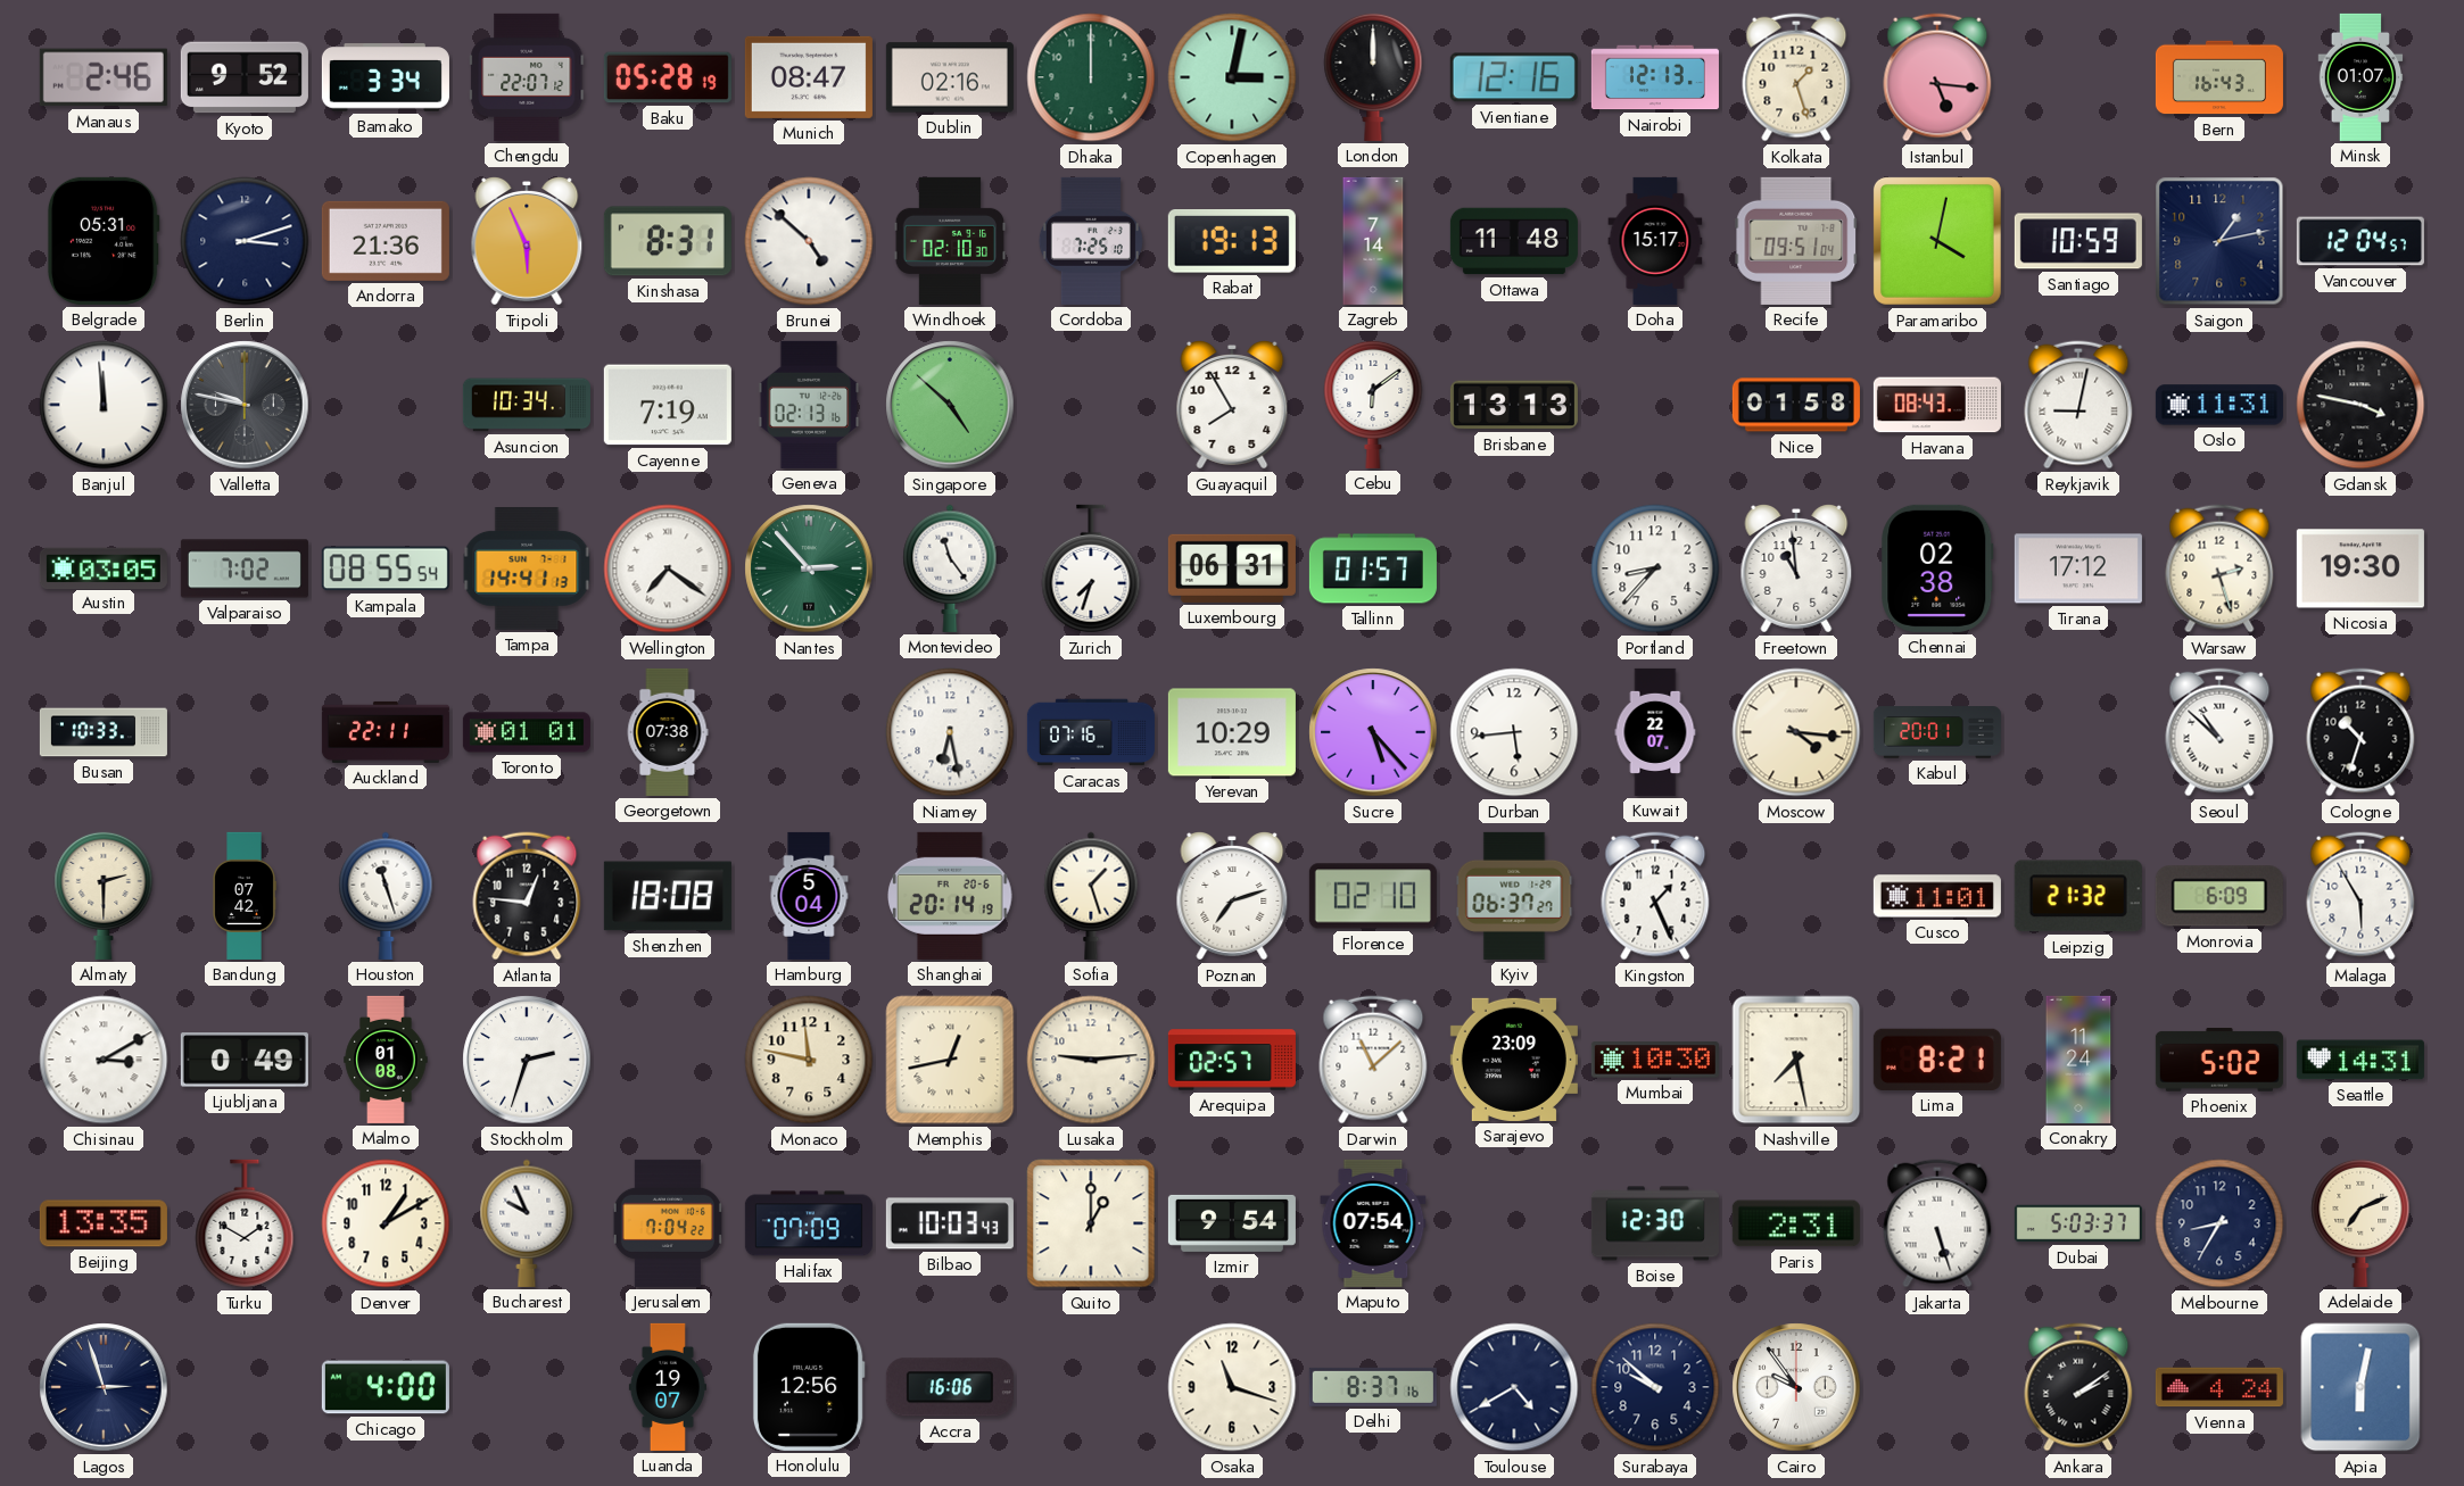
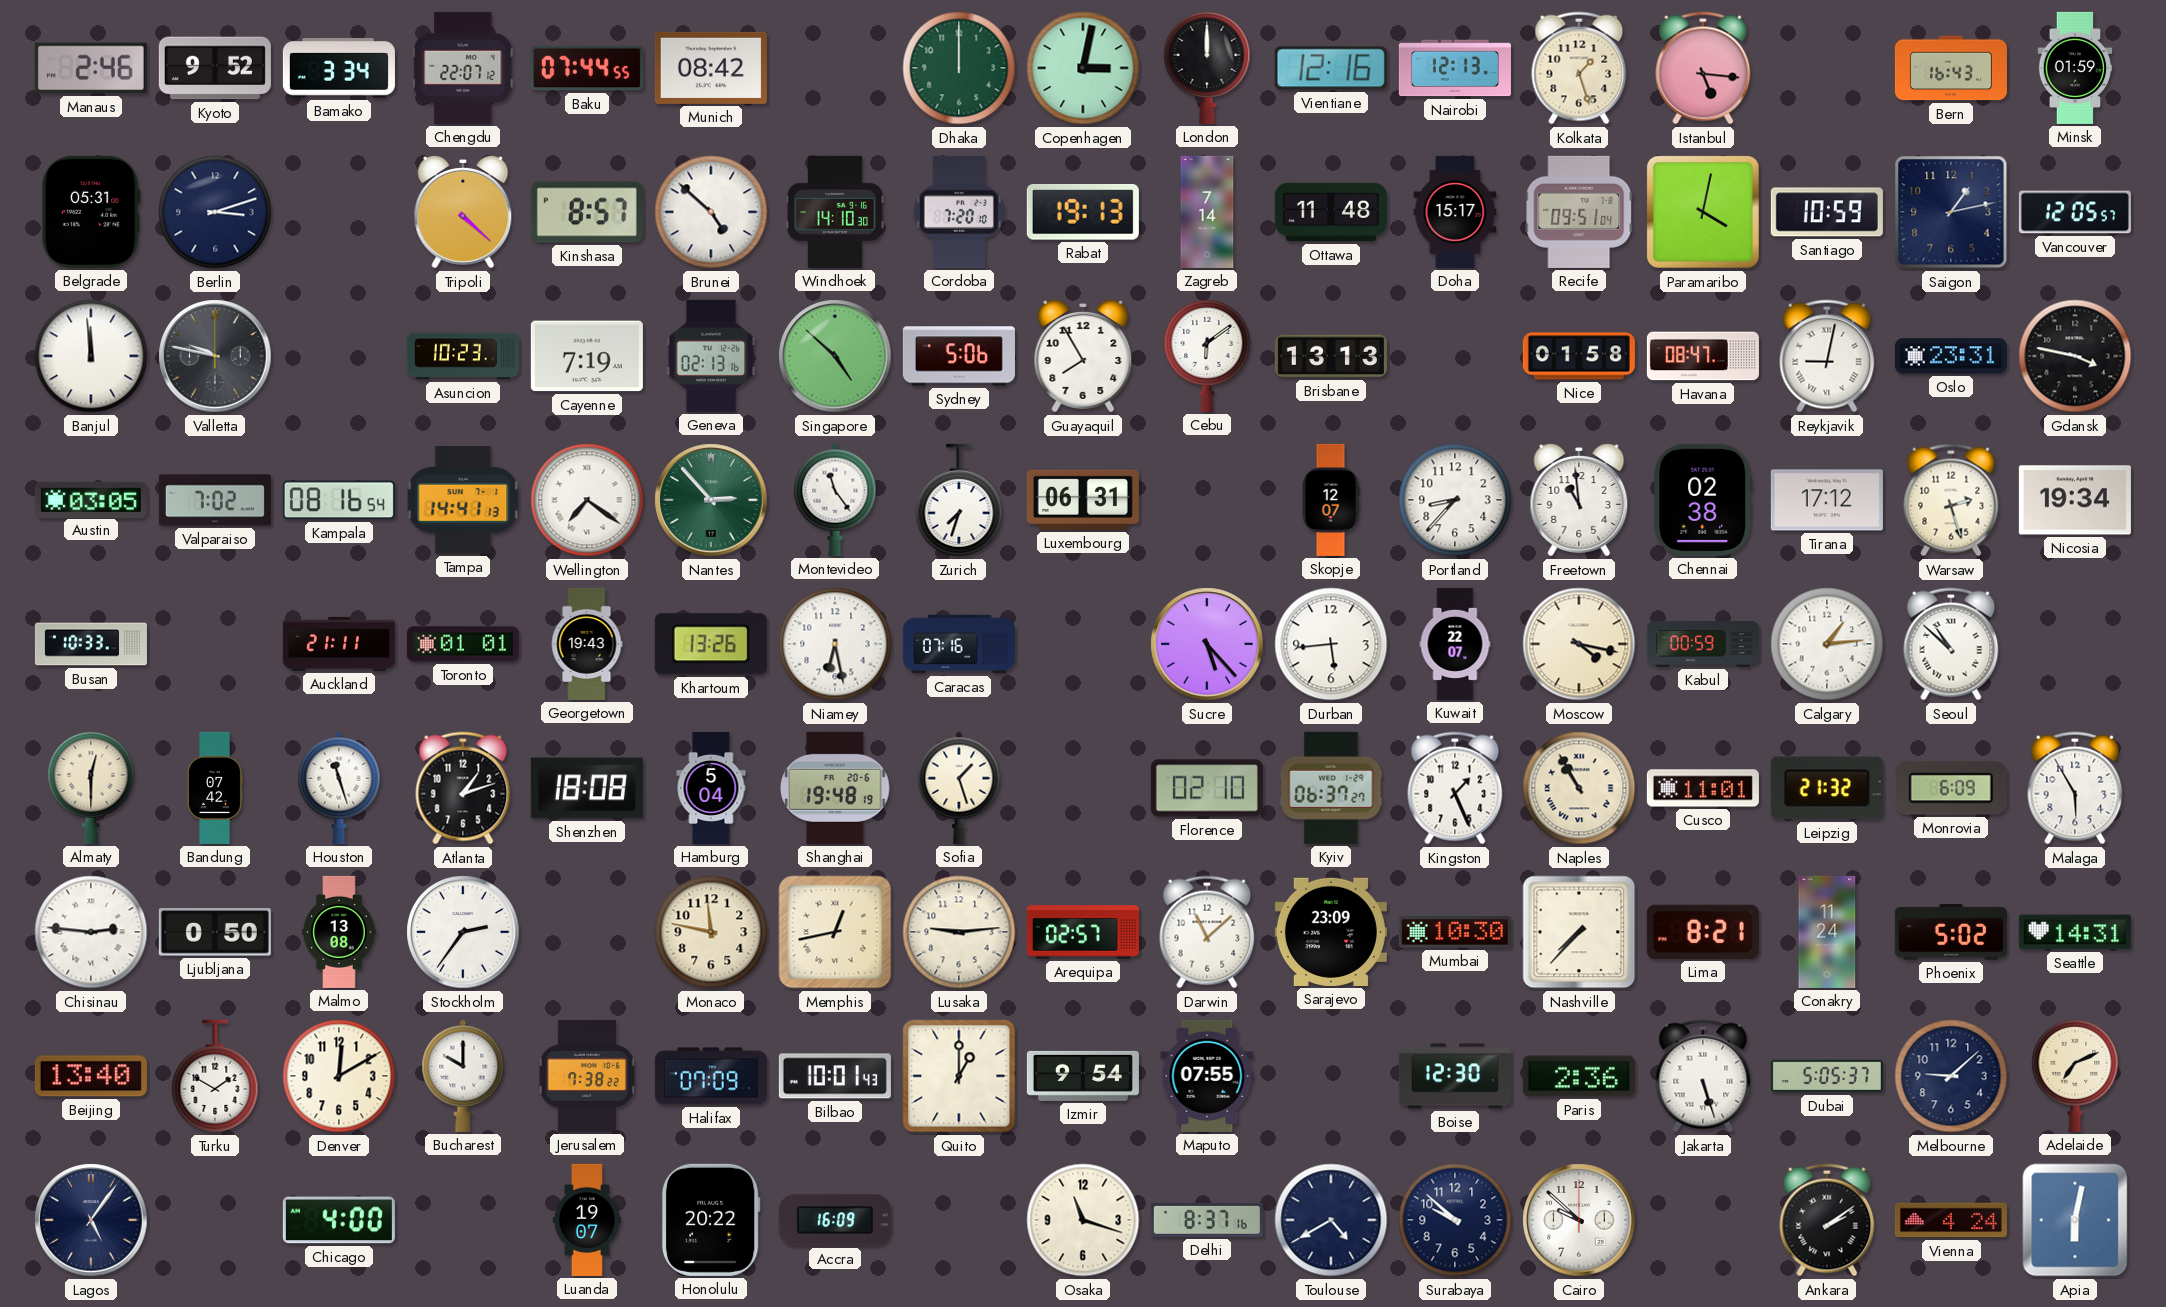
Baku: 05:28 -> 07:44 (587, 68)
Munich: 08:47 -> 08:42 (711, 68)
Dublin: 02:16 -> none (950, 77)
Minsk: 01:07 -> 01:59 (2075, 68)
Andorra: 21:36 -> none (386, 241)
Tripoli: 5:56 -> 4:22 (463, 213)
Kinshasa: 8:31 -> 8:57 (587, 212)
Windhoek: 02:10 -> 14:10 (835, 212)
Cordoba: 7:25 -> 7:20 (959, 212)
Vancouver: 12:04 -> 12:05 (2075, 212)
Asuncion: 10:34 -> 10:23 (463, 356)
Sydney: none -> 5:06 (959, 356)
Havana: 08:43 -> 08:47 (1703, 356)
Oslo: 11:31 -> 23:31 (1951, 356)
Kampala: 08:55 -> 08:16 (339, 500)
Tallinn: 01:57 -> none (1373, 568)
Skopje: none -> 12:07 (1331, 500)
Nicosia: 19:30 -> 19:34 (2075, 500)
Auckland: 22:11 -> 21:11 (339, 644)
Georgetown: 07:38 -> 19:43 (587, 644)
Khartoum: none -> 13:26 (711, 644)
Yerevan: 10:29 -> none (1232, 732)
Moscow: 4:16 -> 4:17 (1579, 644)
Kabul: 20:01 -> 00:59 (1703, 644)
Calgary: none -> 1:14 (1827, 644)
Cologne: 10:33 -> none (2360, 732)
Almaty: 2:30 -> 12:30 (91, 787)
Atlanta: 12:46 -> 1:12 (463, 788)
Shanghai: 20:14 -> 19:48 (835, 788)
Poznan: 7:12 -> none (1232, 897)
Naples: none -> 10:55 (1579, 788)
Chisinau: 3:10 -> 2:46 (91, 932)
Ljubljana: 0:49 -> 0:50 (215, 932)
Malmo: 01:08 -> 13:08 (339, 932)
Stockholm: 2:33 -> 2:36 (463, 932)
Nashville: 7:28 -> 7:37 (1579, 932)
Beijing: 13:35 -> 13:40 (91, 1076)
Denver: 1:10 -> 12:10 (339, 1076)
Bucharest: 9:56 -> 10:00 (463, 1076)
Jerusalem: 7:04 -> 7:38 (587, 1076)
Bilbao: 10:03 -> 10:01 (835, 1076)
Maputo: 07:54 -> 07:55 (1207, 1076)
Paris: 2:31 -> 2:36 (1579, 1076)
Dubai: 5:03 -> 5:05 (1827, 1076)
Melbourne: 8:35 -> 9:08 (1951, 1076)
Lagos: 2:57 -> 5:06 (91, 1220)
Honolulu: 12:56 -> 20:22 (711, 1220)
Accra: 16:06 -> 16:09 (835, 1220)
Cairo: 9:54 -> 9:52 (1579, 1220)
